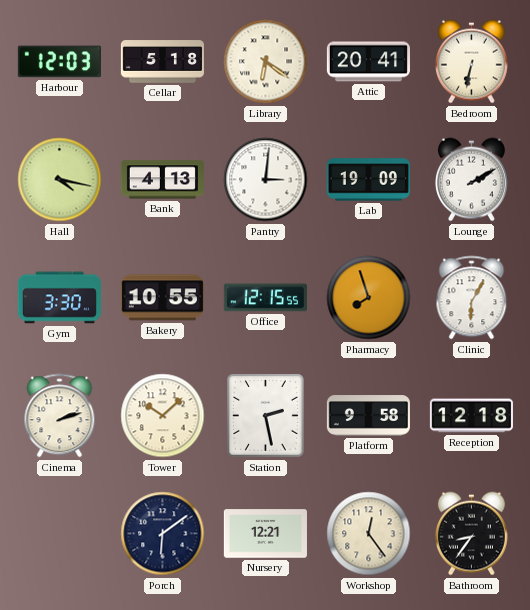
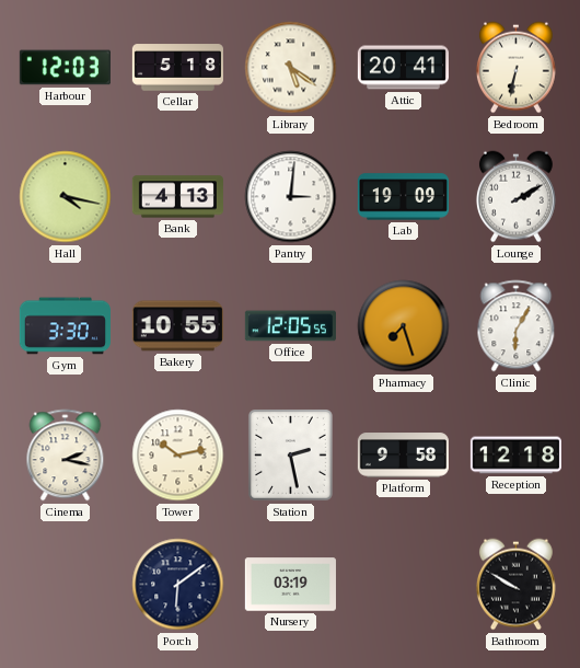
Library: 6:21 -> 5:21 (291, 68)
Office: 12:15 -> 12:05 (290, 326)
Pharmacy: 7:57 -> 7:27 (404, 326)
Cinema: 2:12 -> 2:17 (66, 456)
Tower: 10:08 -> 10:13 (178, 456)
Nursery: 12:21 -> 03:19 (290, 585)
Workshop: 12:24 -> none (369, 534)
Bathroom: 8:36 -> 9:50 (515, 585)
